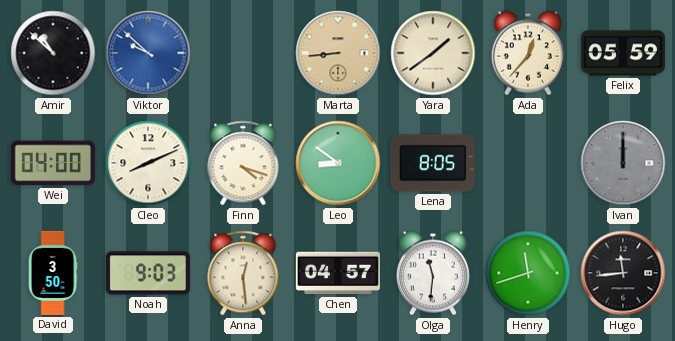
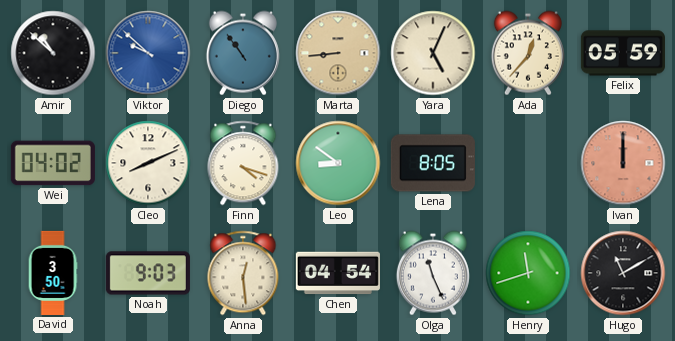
Diego: none -> 10:54 (243, 53)
Yara: 1:39 -> 5:04 (433, 53)
Wei: 04:00 -> 04:02 (53, 163)
Ivan dial: grey -> salmon (623, 163)
Chen: 04:57 -> 04:54 (338, 273)
Olga: 11:31 -> 11:26 (433, 273)
Hugo: 11:44 -> 11:10 (623, 273)
